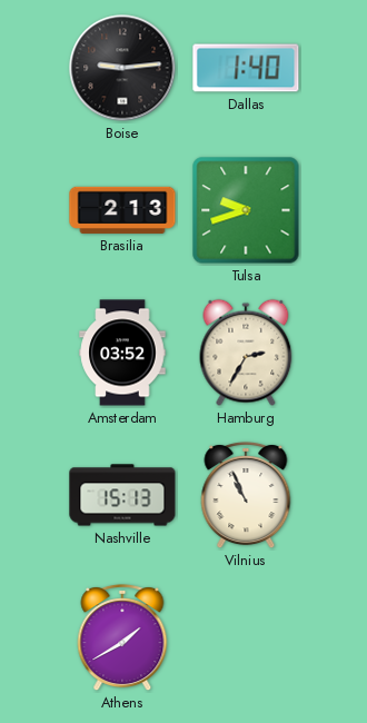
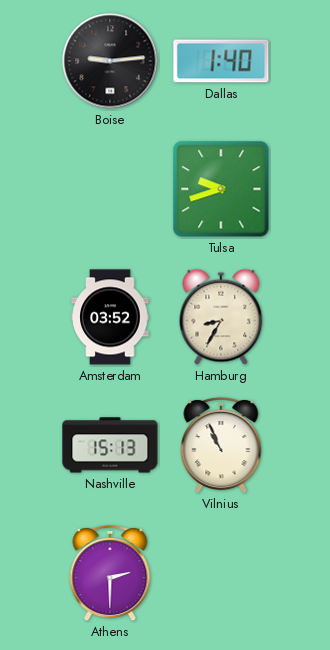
Brasilia: 2:13 -> none (122, 210)
Hamburg: 2:35 -> 8:35 (221, 317)
Athens: 1:40 -> 2:30 (110, 573)
